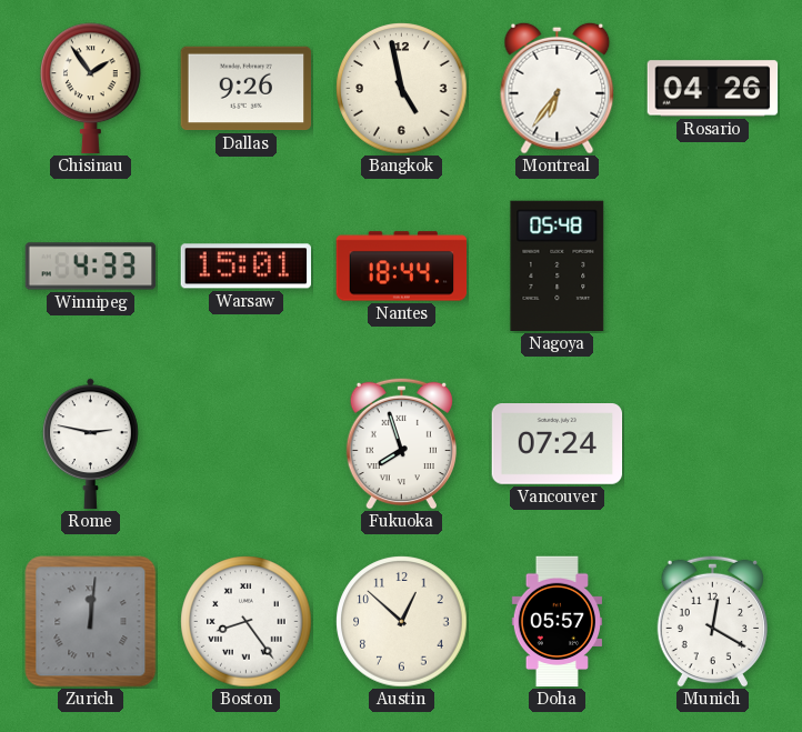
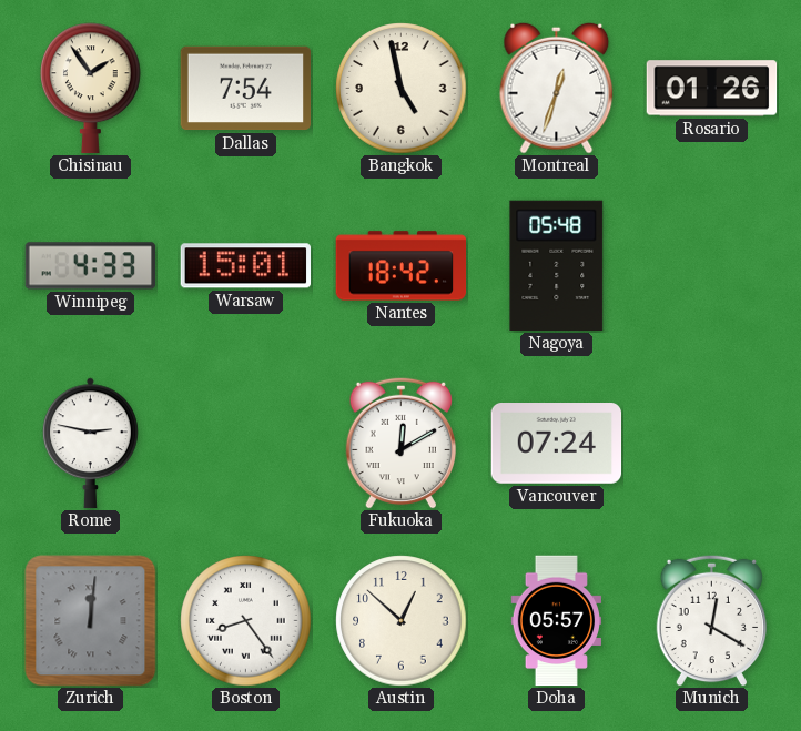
Dallas: 9:26 -> 7:54 (246, 89)
Montreal: 6:36 -> 12:33 (557, 88)
Rosario: 04:26 -> 01:26 (712, 89)
Nantes: 18:44 -> 18:42 (402, 266)
Fukuoka: 7:57 -> 12:10 (400, 443)
